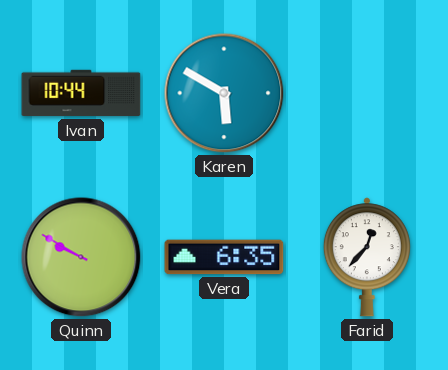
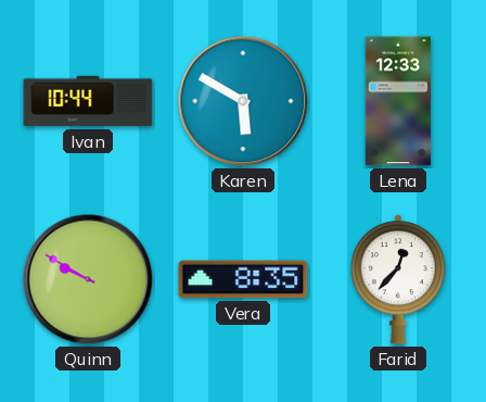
Lena: none -> 12:33 (398, 101)
Vera: 6:35 -> 8:35 (243, 279)
